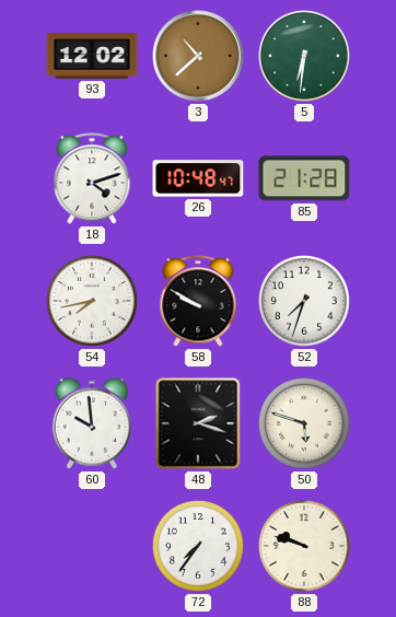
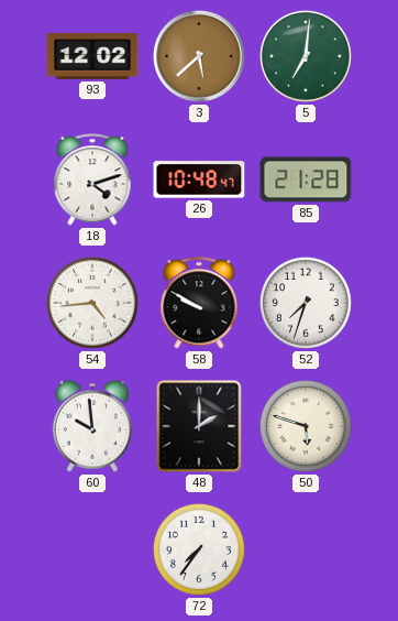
3: 10:38 -> 5:38 (199, 56)
5: 6:31 -> 7:01 (306, 56)
54: 7:43 -> 4:44 (92, 303)
48: 2:18 -> 2:00 (199, 426)
88: 9:48 -> none (304, 546)
